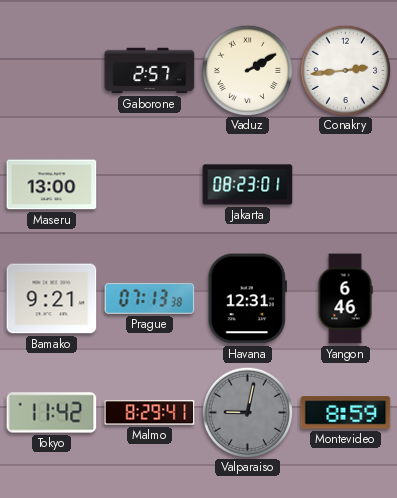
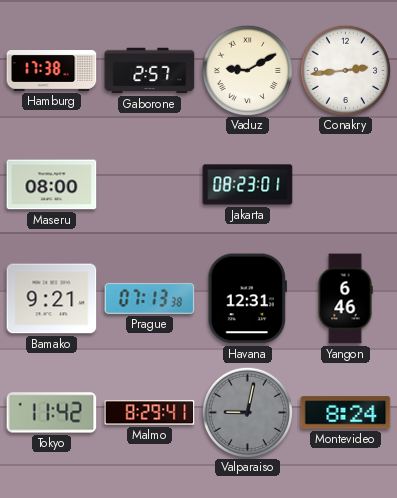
Hamburg: none -> 17:38 (52, 71)
Vaduz: 2:10 -> 9:10 (247, 70)
Maseru: 13:00 -> 08:00 (52, 185)
Montevideo: 8:59 -> 8:24 (346, 413)
